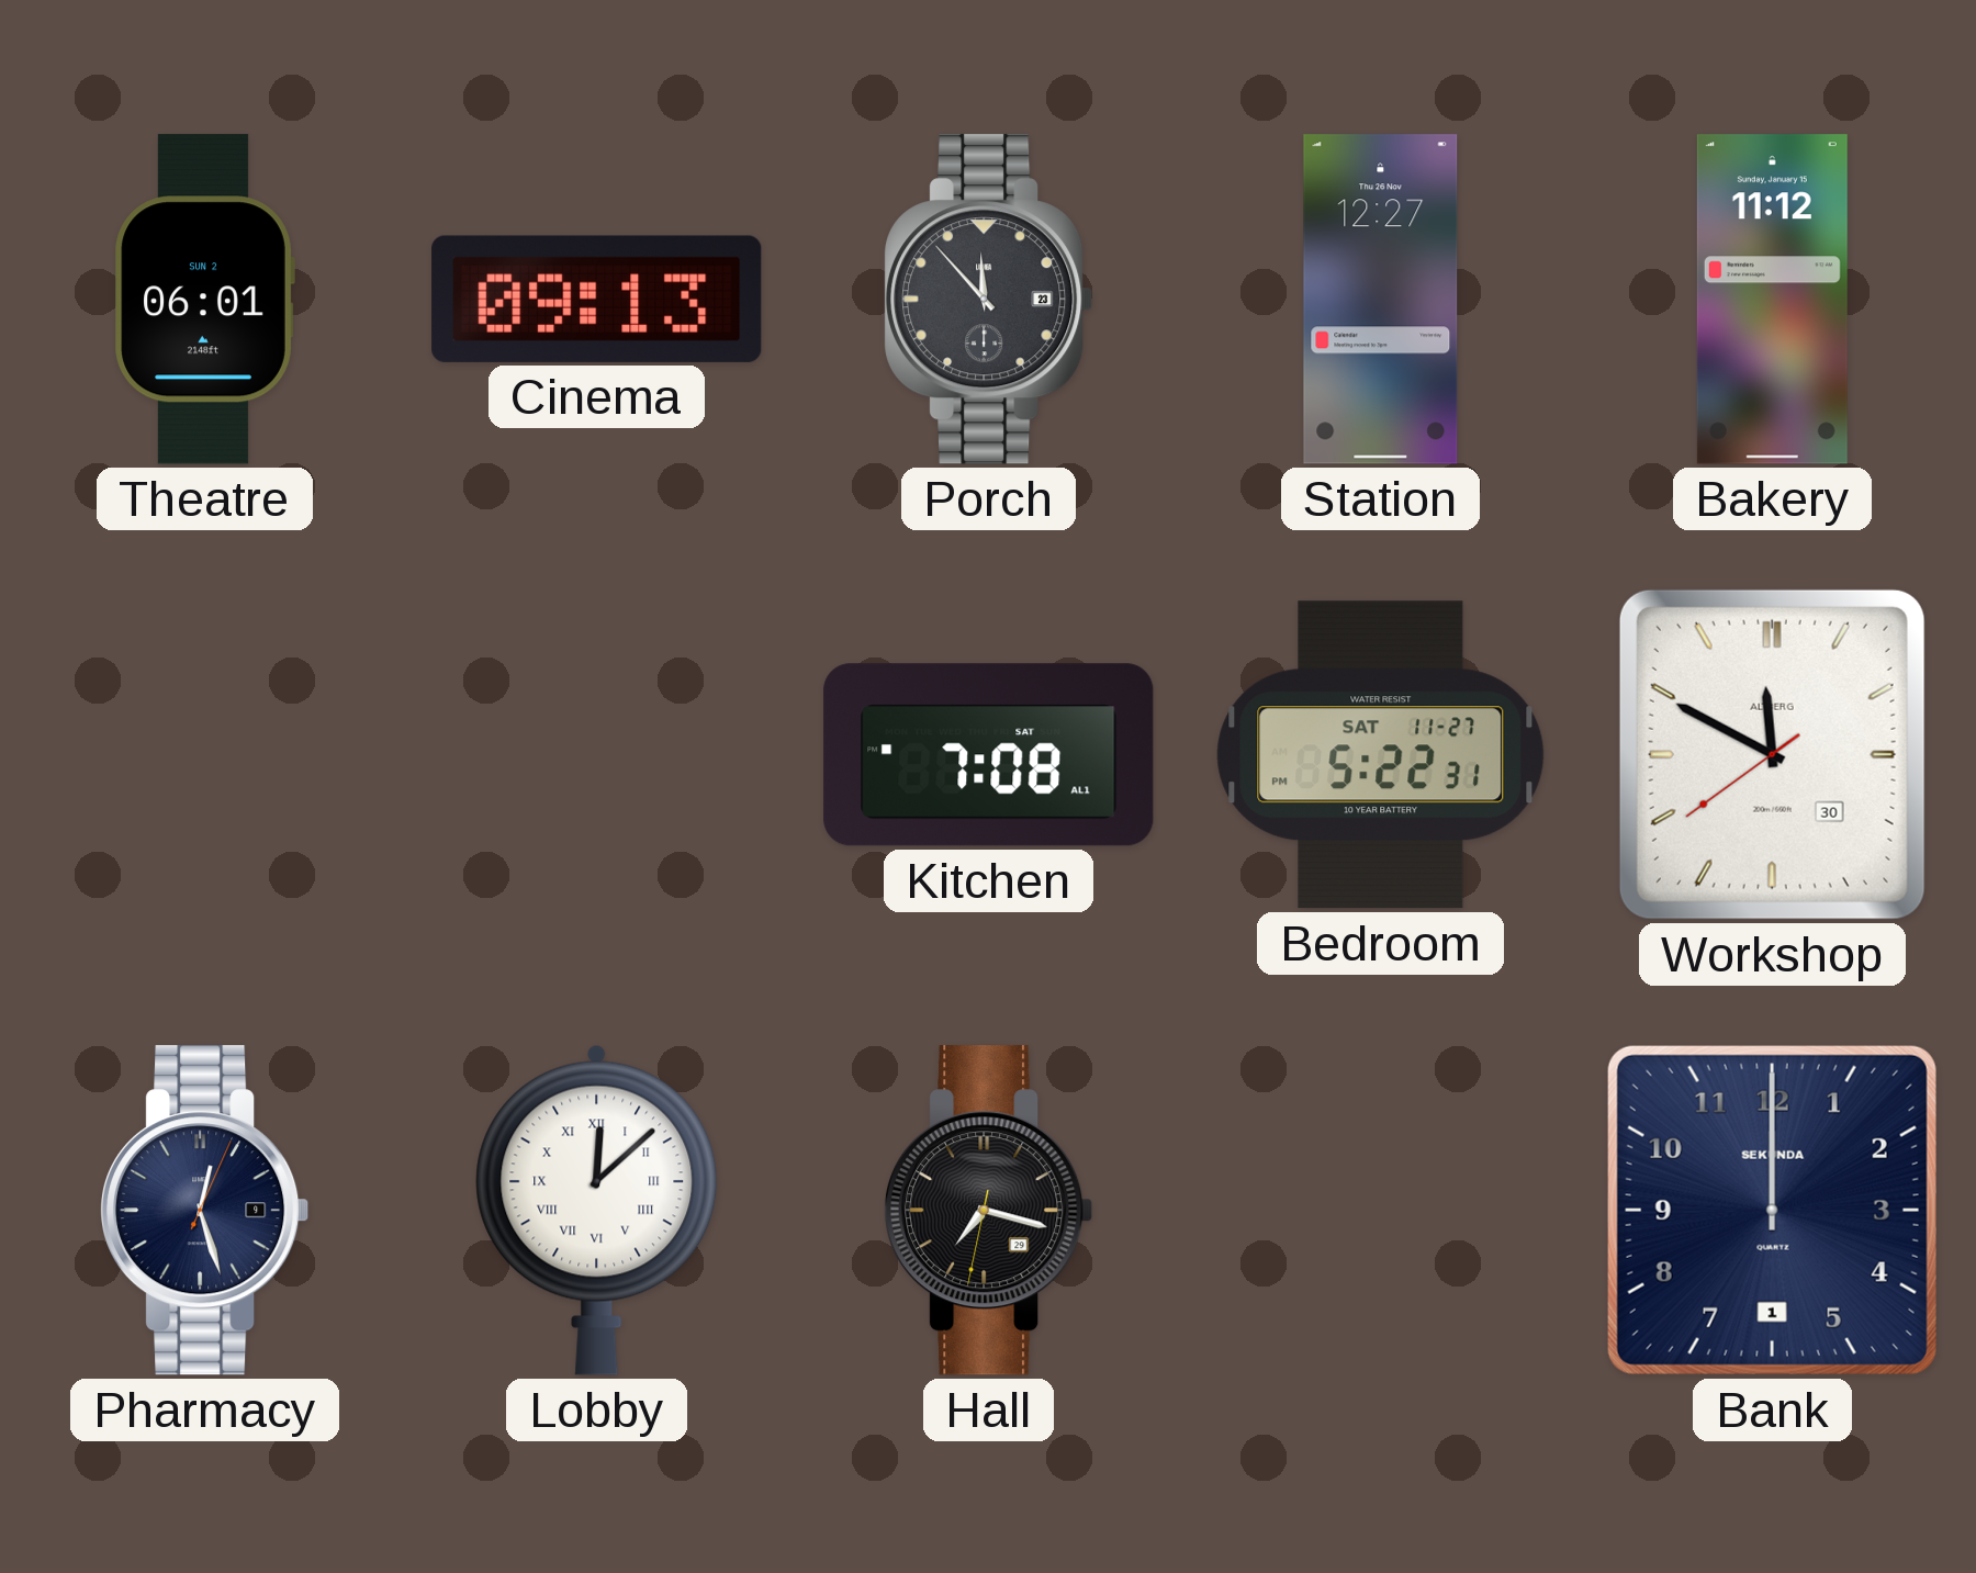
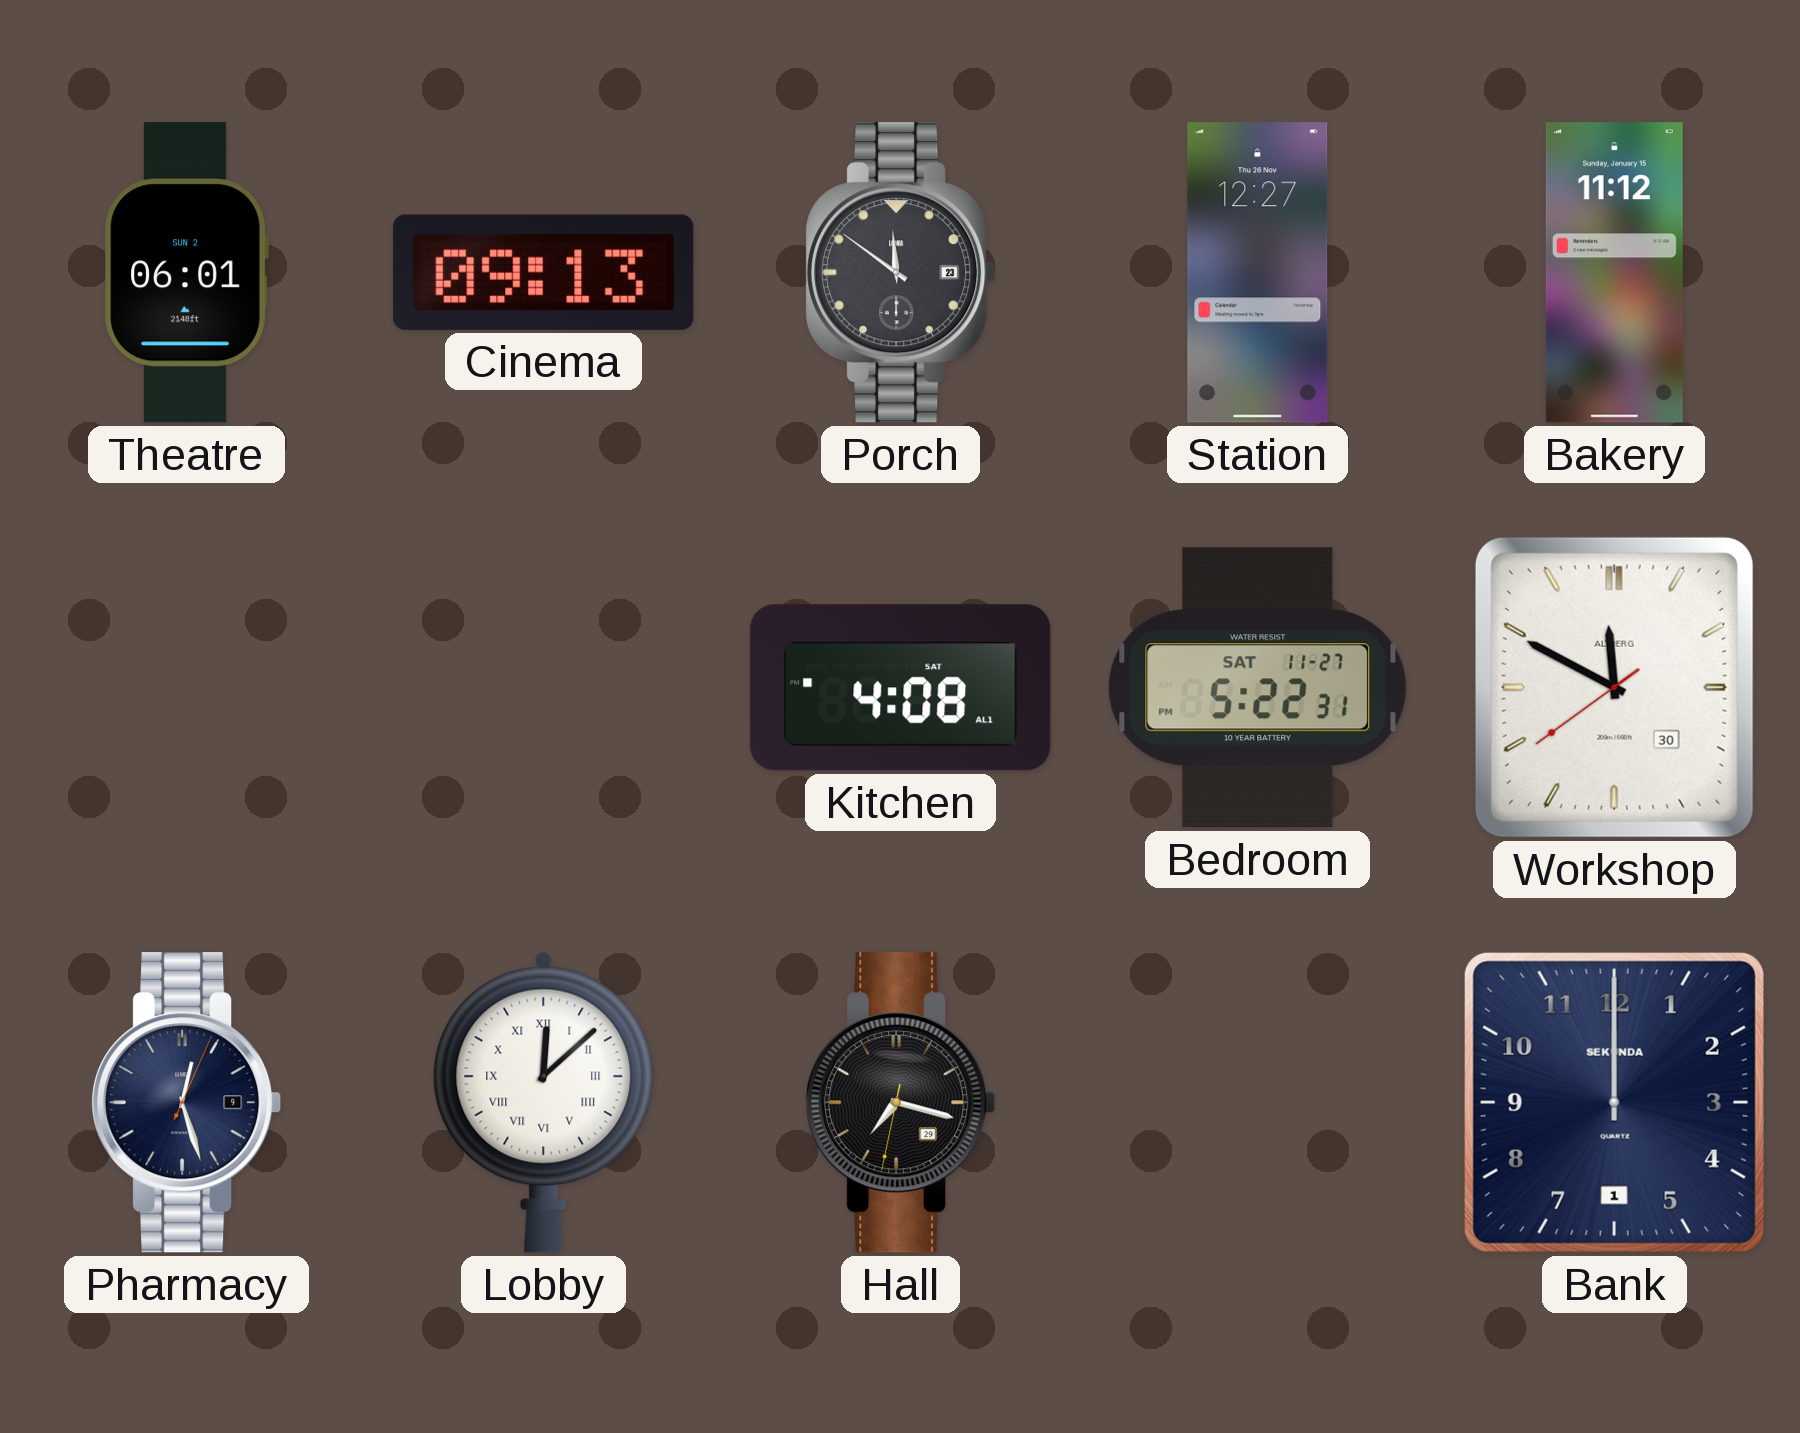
Porch: 11:53 -> 11:51 (901, 273)
Kitchen: 7:08 -> 4:08 (901, 688)
